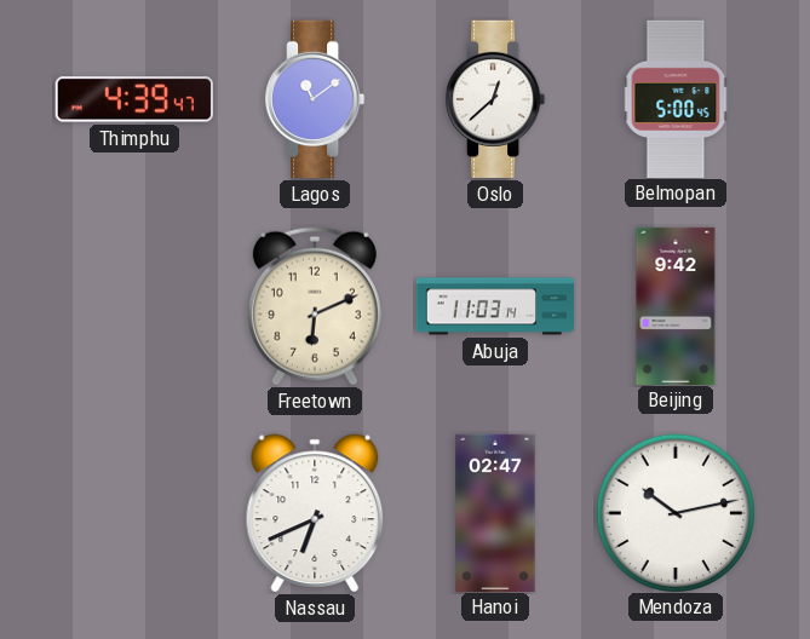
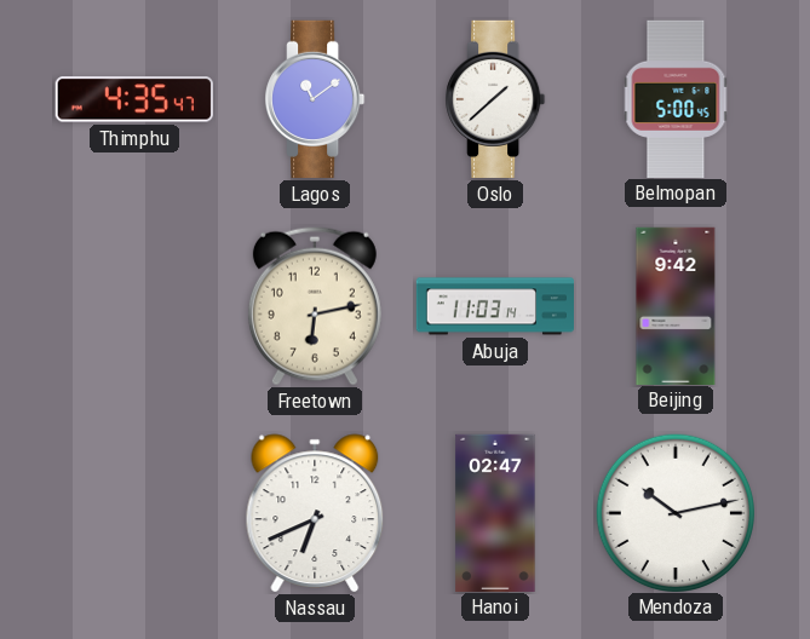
Thimphu: 4:39 -> 4:35 (134, 99)
Oslo: 12:38 -> 1:38 (495, 99)
Freetown: 6:11 -> 6:13 (315, 306)
